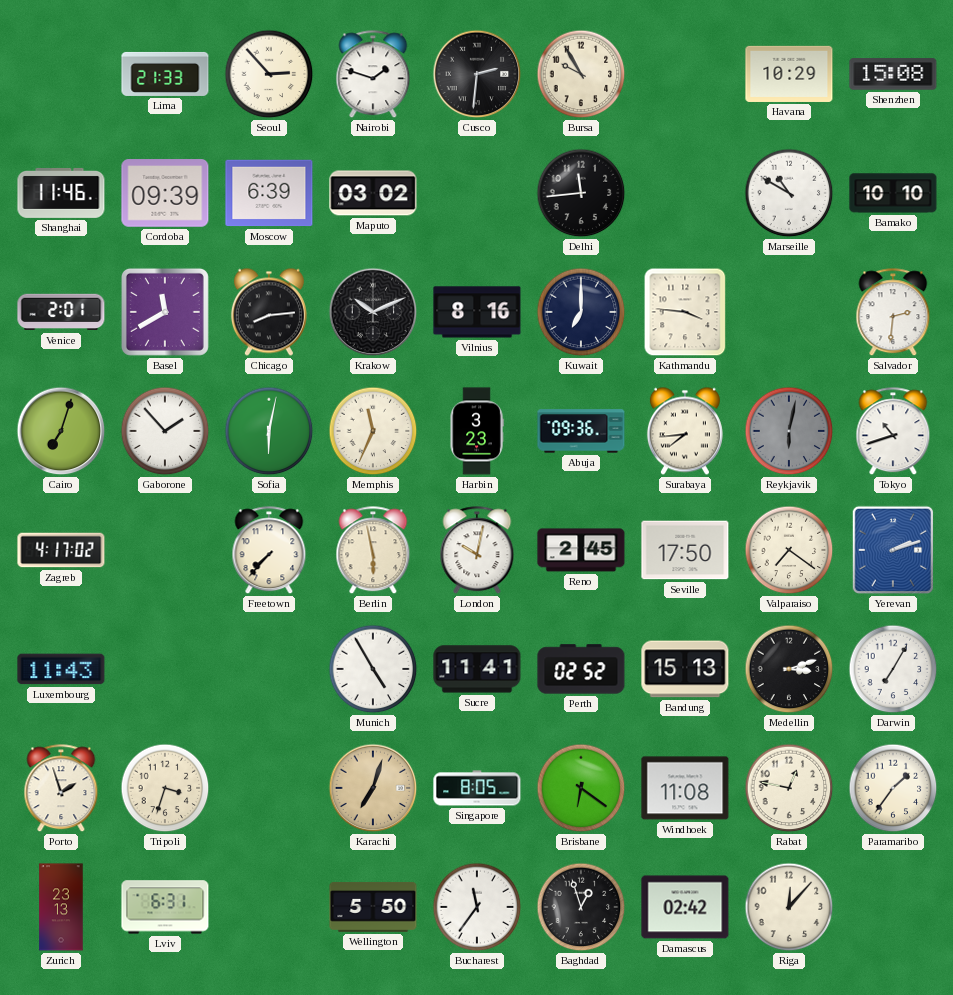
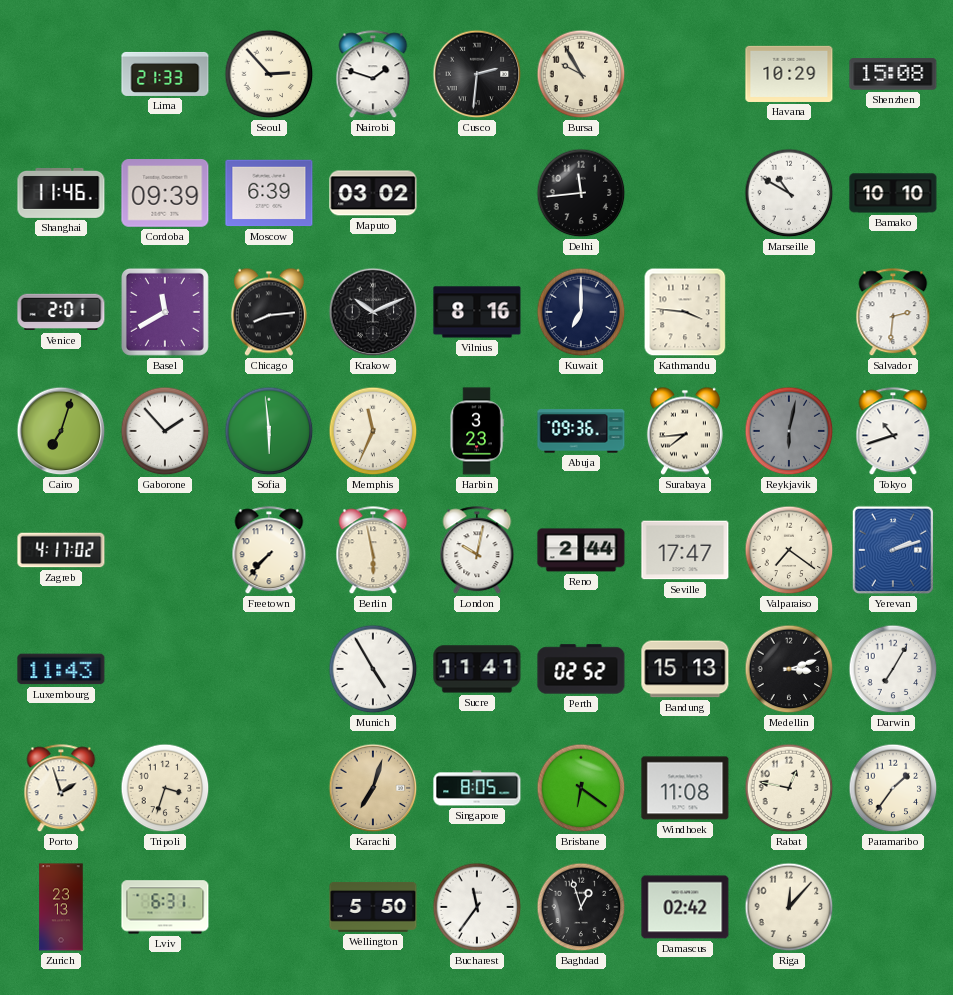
Sofia: 6:02 -> 5:59 (269, 431)
Reno: 2:45 -> 2:44 (581, 550)
Seville: 17:50 -> 17:47 (685, 550)
